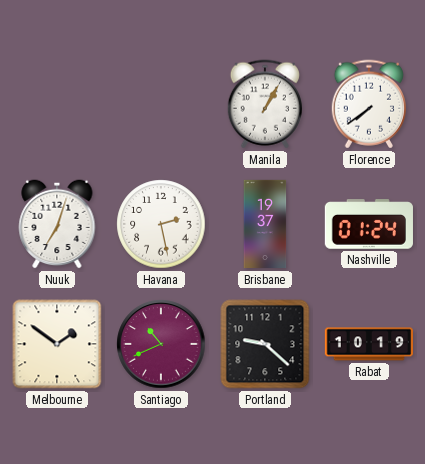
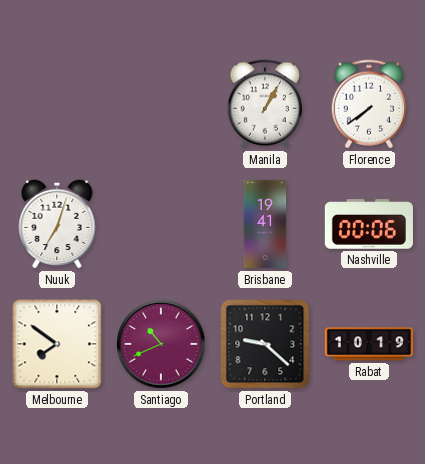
Havana: 2:28 -> none (161, 224)
Brisbane: 19:37 -> 19:41 (265, 224)
Nashville: 01:24 -> 00:06 (368, 224)
Melbourne: 1:51 -> 7:51 (57, 344)
